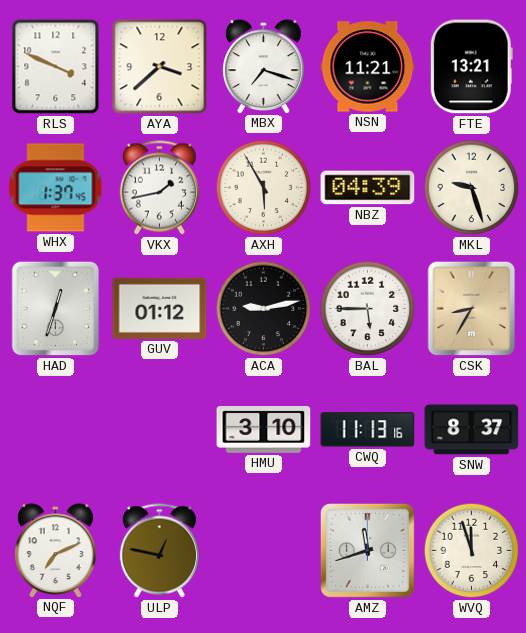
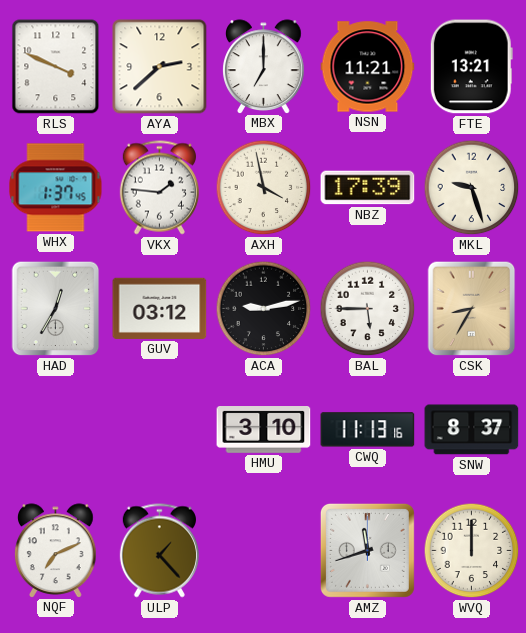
AYA: 3:38 -> 2:38 (160, 67)
MBX: 7:18 -> 7:00 (264, 66)
VKX: 1:43 -> 1:46 (159, 188)
AXH: 5:55 -> 3:58 (264, 188)
NBZ: 04:39 -> 17:39 (368, 188)
HAD: 12:33 -> 12:35 (56, 309)
GUV: 01:12 -> 03:12 (160, 308)
ULP: 12:47 -> 1:23 (159, 551)
WVQ: 11:57 -> 12:00 (472, 551)
